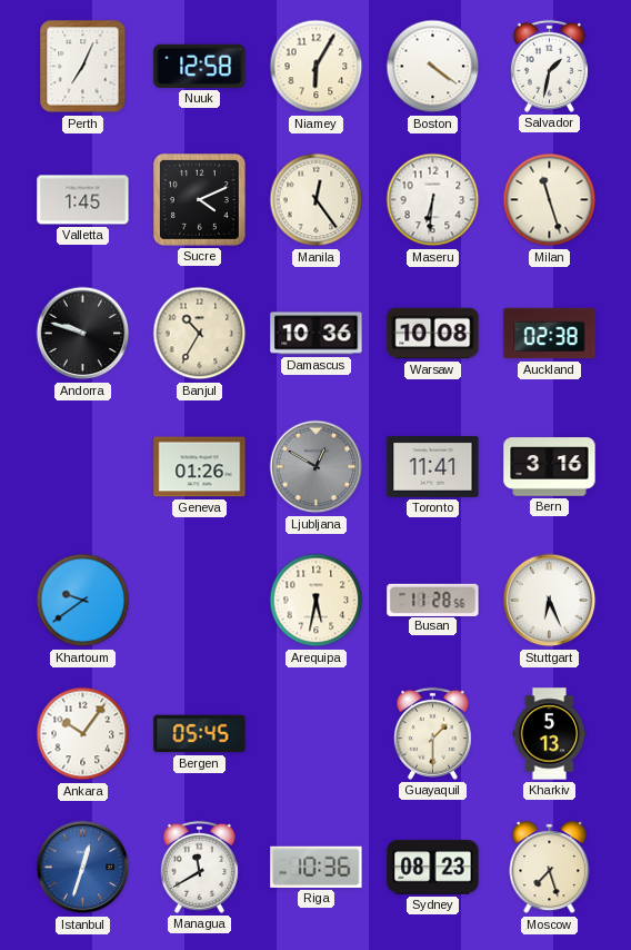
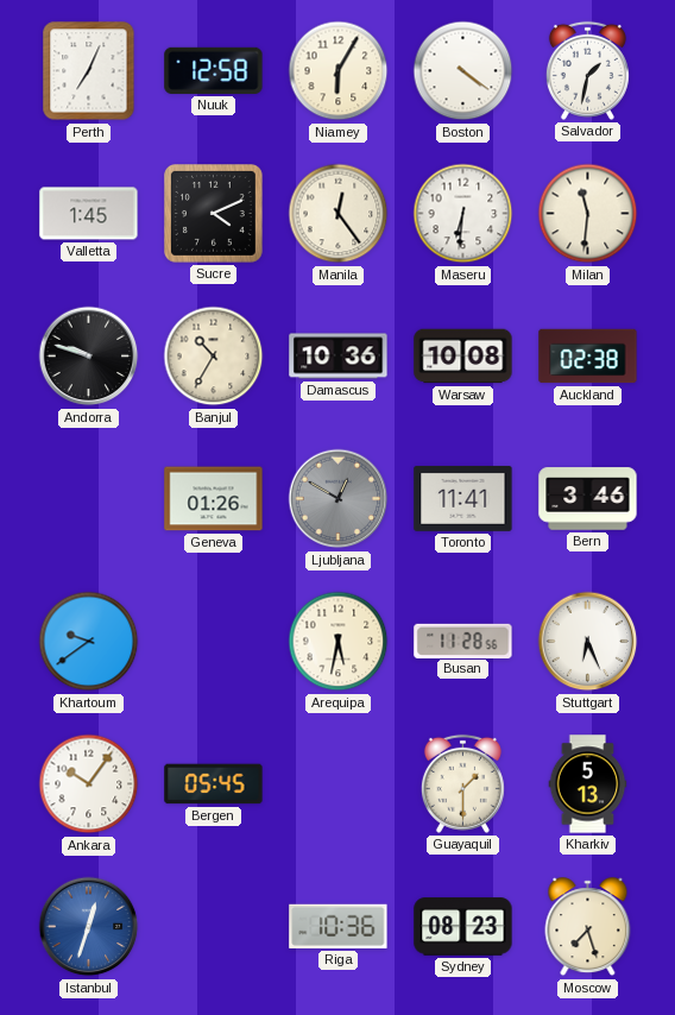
Milan: 11:27 -> 11:31 (588, 214)
Bern: 3:16 -> 3:46 (588, 499)
Managua: 11:40 -> none (199, 867)
